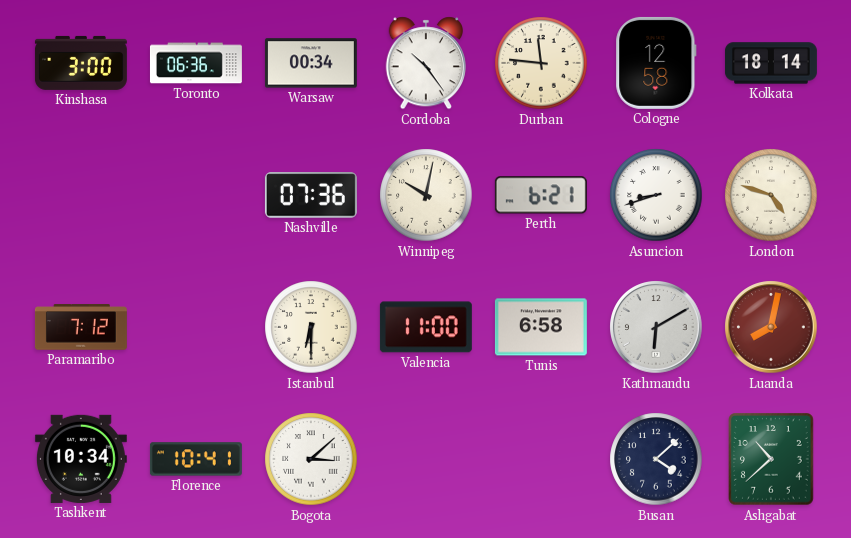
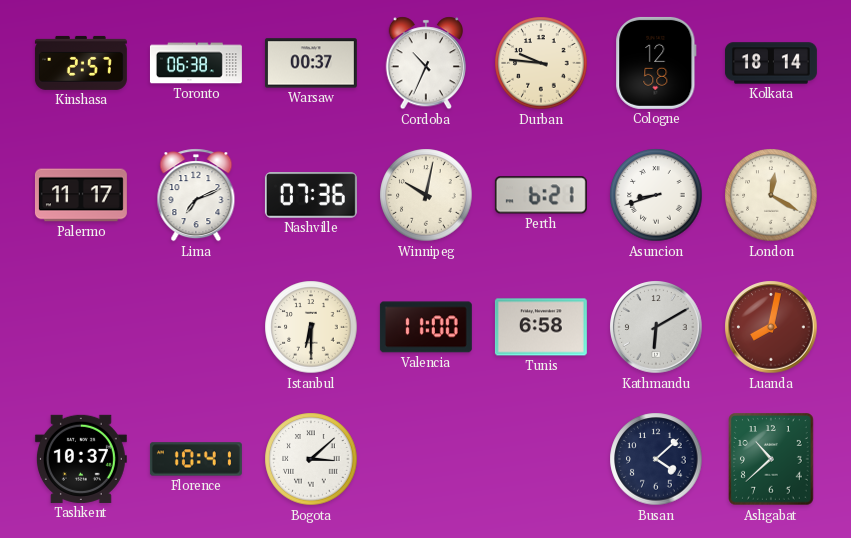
Kinshasa: 3:00 -> 2:57 (81, 63)
Toronto: 06:36 -> 06:38 (196, 63)
Warsaw: 00:34 -> 00:37 (311, 63)
Cordoba: 10:24 -> 10:34 (425, 63)
Durban: 11:46 -> 9:46 (541, 63)
Palermo: none -> 11:17 (81, 195)
Lima: none -> 7:11 (196, 195)
London: 4:48 -> 12:20 (771, 195)
Paramaribo: 7:12 -> none (81, 327)
Tashkent: 10:34 -> 10:37 (81, 459)
